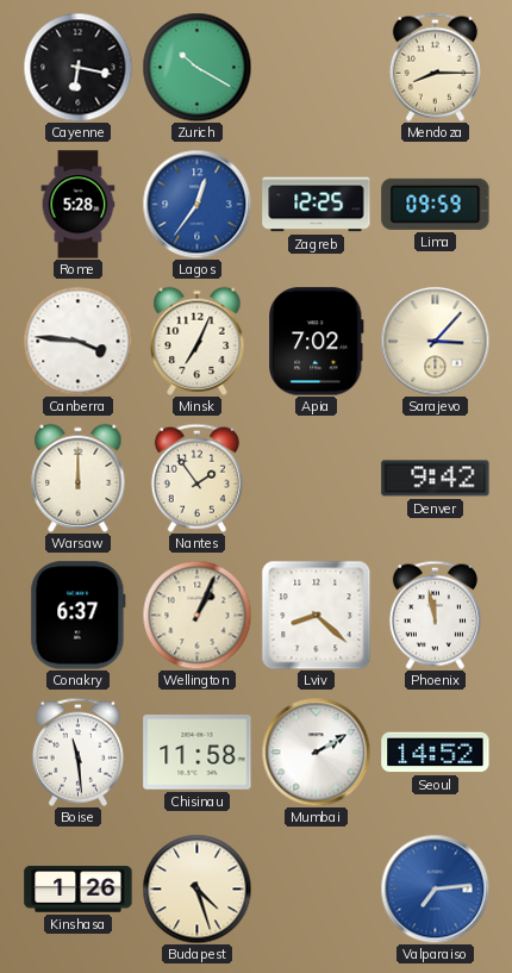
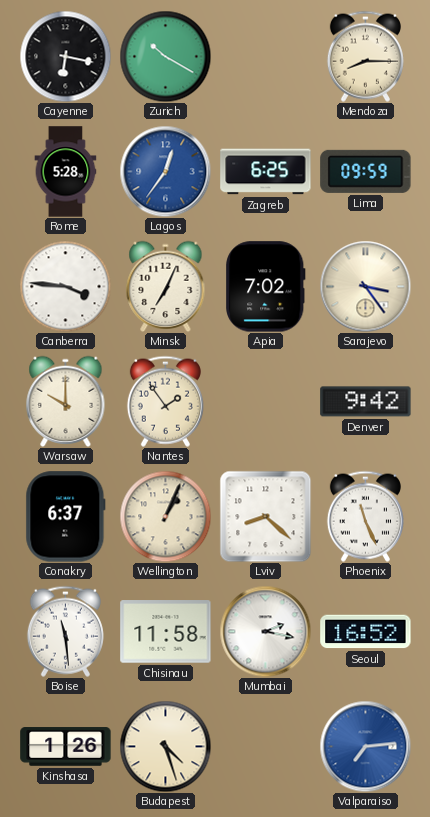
Zagreb: 12:25 -> 6:25 (266, 172)
Sarajevo: 3:07 -> 3:24 (365, 286)
Warsaw: 12:00 -> 10:00 (66, 401)
Phoenix: 11:58 -> 11:26 (365, 516)
Mumbai: 2:10 -> 2:17 (265, 631)
Seoul: 14:52 -> 16:52 (366, 632)
